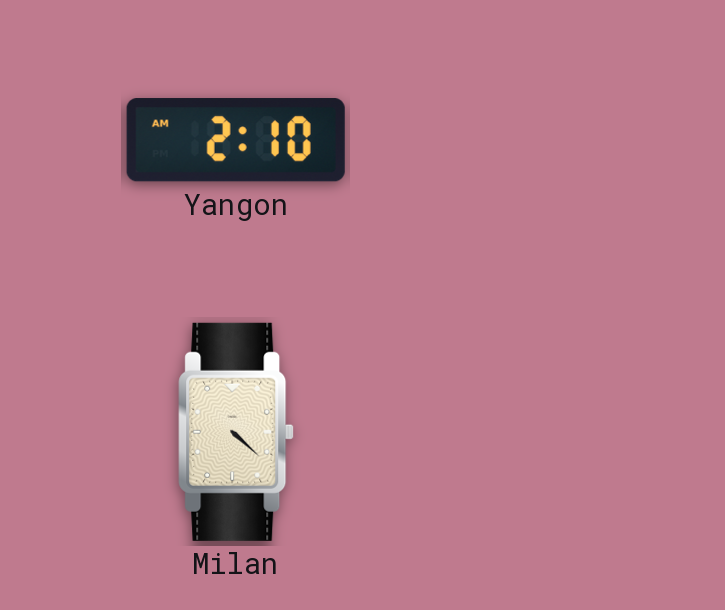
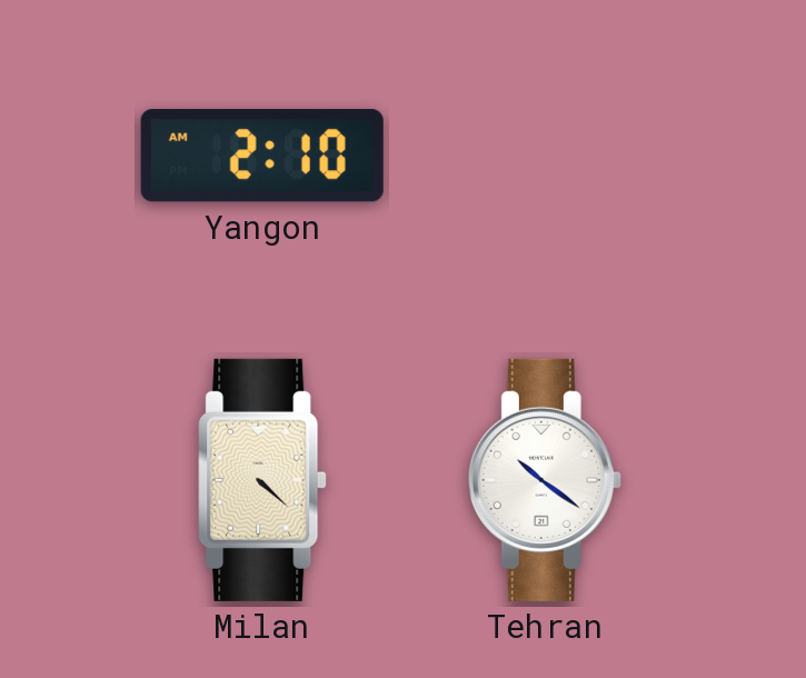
Tehran: none -> 10:21 (545, 480)
